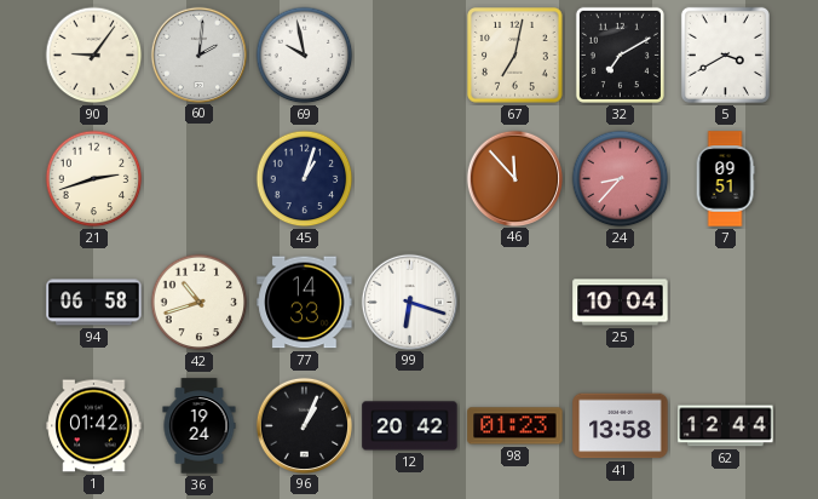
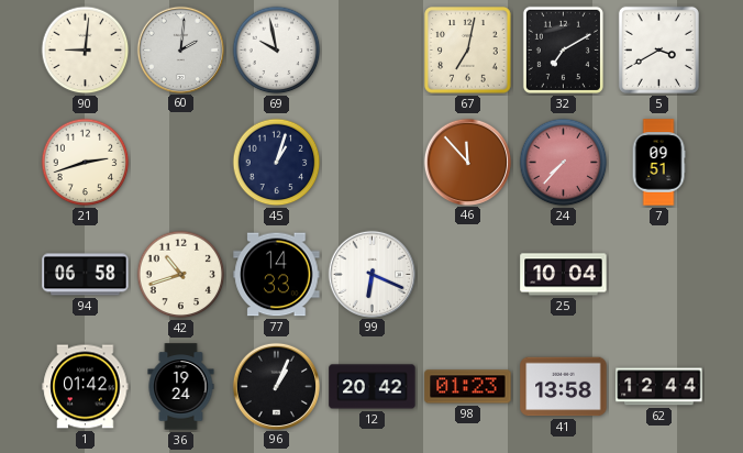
90: 9:06 -> 9:01 (86, 51)
24: 8:37 -> 7:37 (564, 163)
99: 6:18 -> 6:19 (371, 274)
